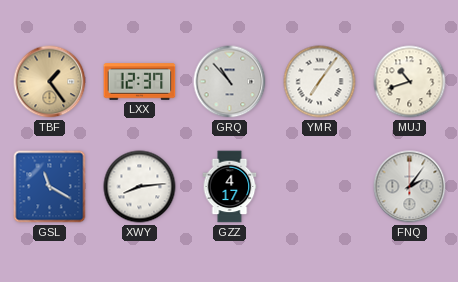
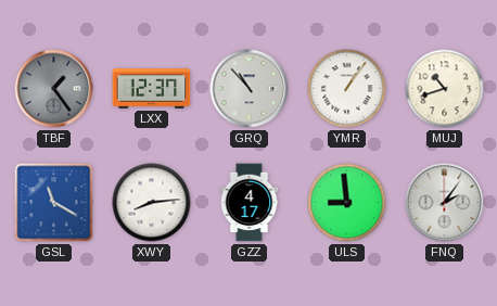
TBF dial: champagne -> grey (54, 89)
YMR: 7:06 -> 1:06 (347, 89)
ULS: none -> 8:59 (347, 203)
